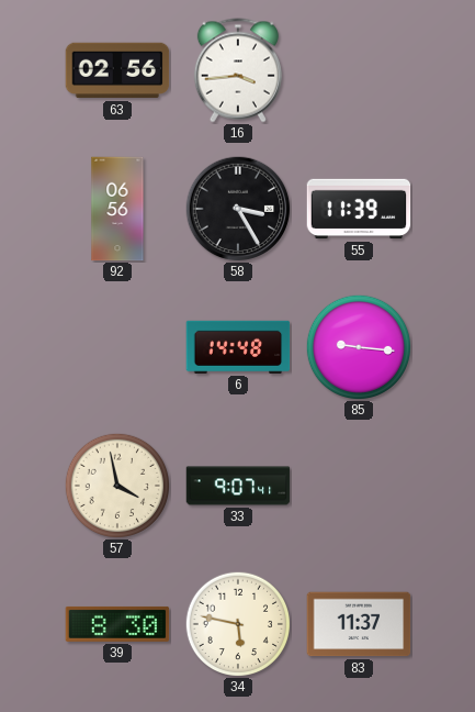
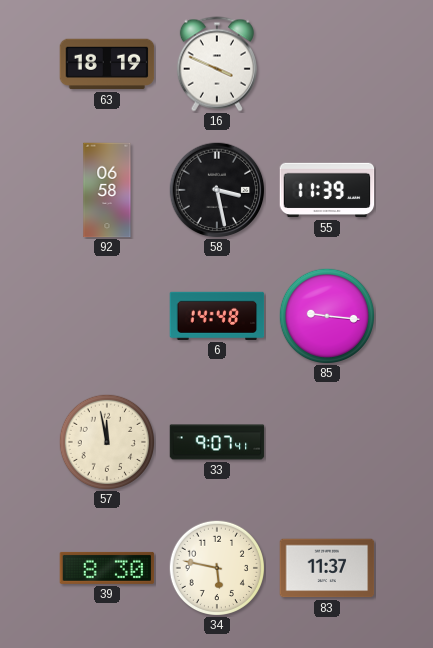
63: 02:56 -> 18:19 (107, 64)
16: 3:44 -> 3:49 (217, 64)
92: 06:56 -> 06:58 (107, 190)
58: 3:25 -> 3:28 (217, 190)
57: 3:58 -> 11:58 (106, 441)
